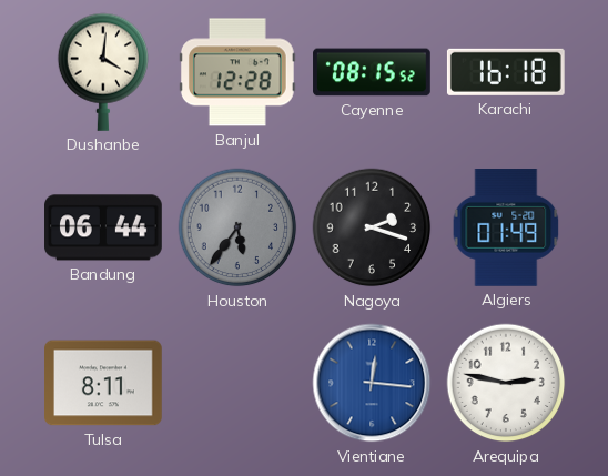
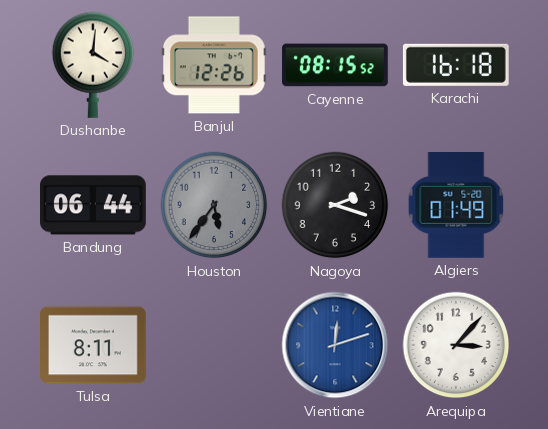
Banjul: 12:28 -> 12:26 (214, 65)
Vientiane: 12:16 -> 12:12 (335, 345)
Arequipa: 2:47 -> 3:07 (456, 345)
